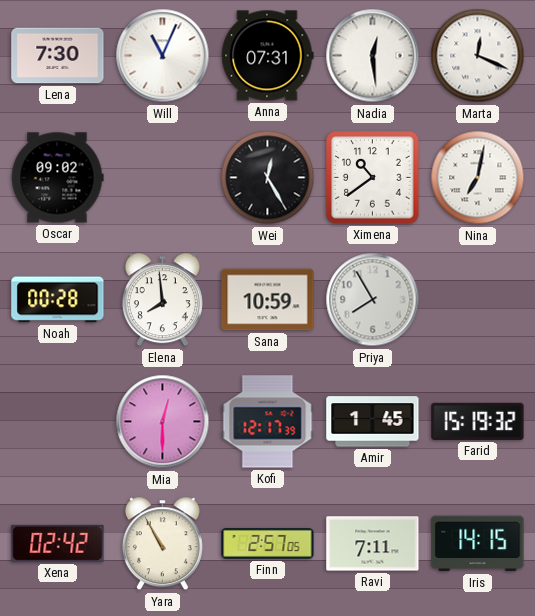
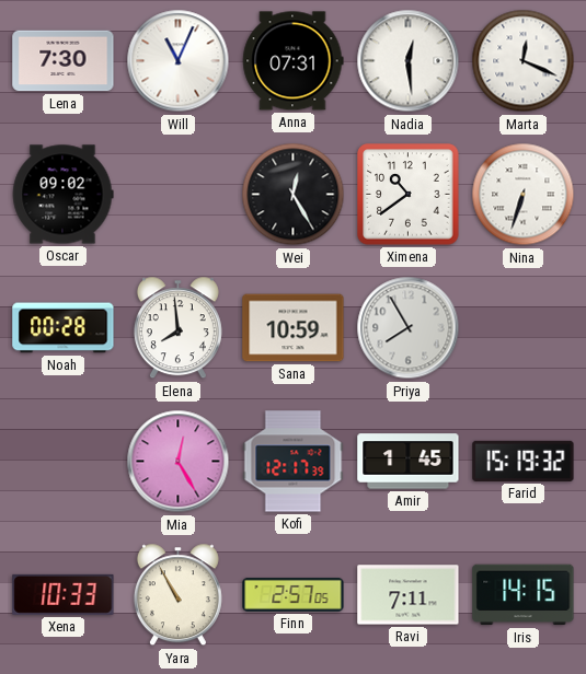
Nina: 7:02 -> 6:33 (524, 195)
Mia: 12:30 -> 12:25 (179, 462)
Xena: 02:42 -> 10:33 (64, 594)
